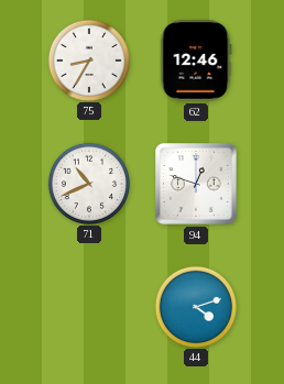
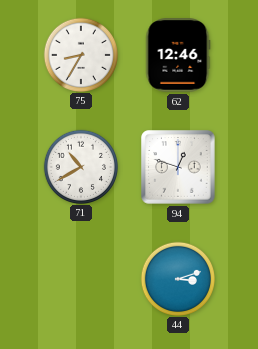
71: 10:41 -> 10:40 (80, 166)
44: 4:12 -> 3:12 (177, 278)
